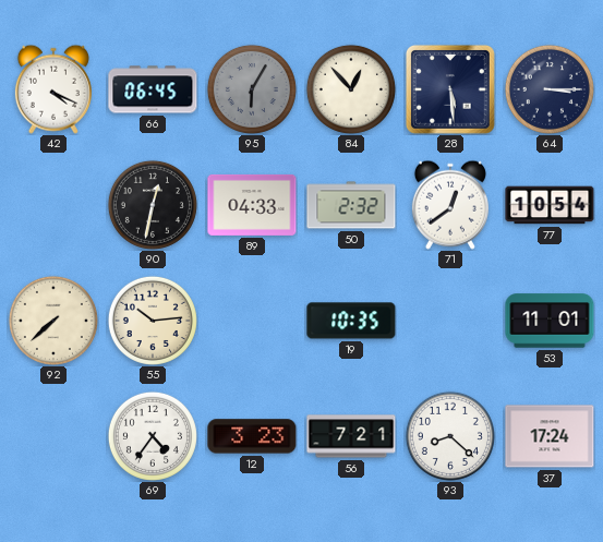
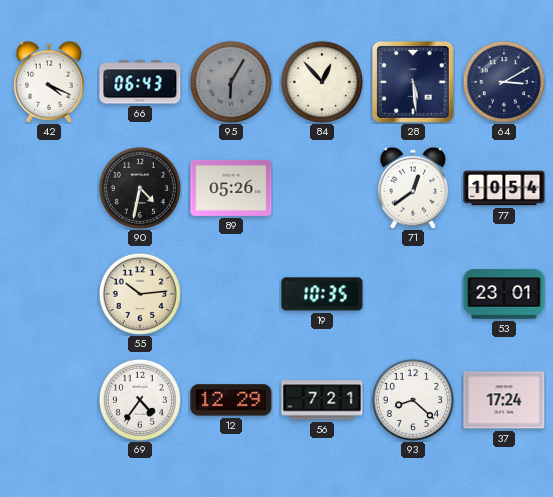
66: 06:45 -> 06:43 (140, 82)
64: 3:15 -> 3:10 (504, 82)
90: 12:32 -> 4:32 (140, 188)
89: 04:33 -> 05:26 (231, 188)
50: 2:32 -> none (351, 205)
92: 7:38 -> none (53, 321)
53: 11:01 -> 23:01 (504, 294)
12: 3:23 -> 12:29 (231, 400)
